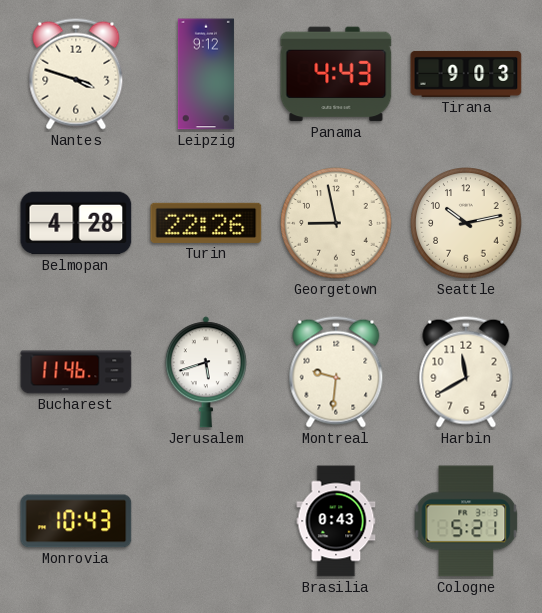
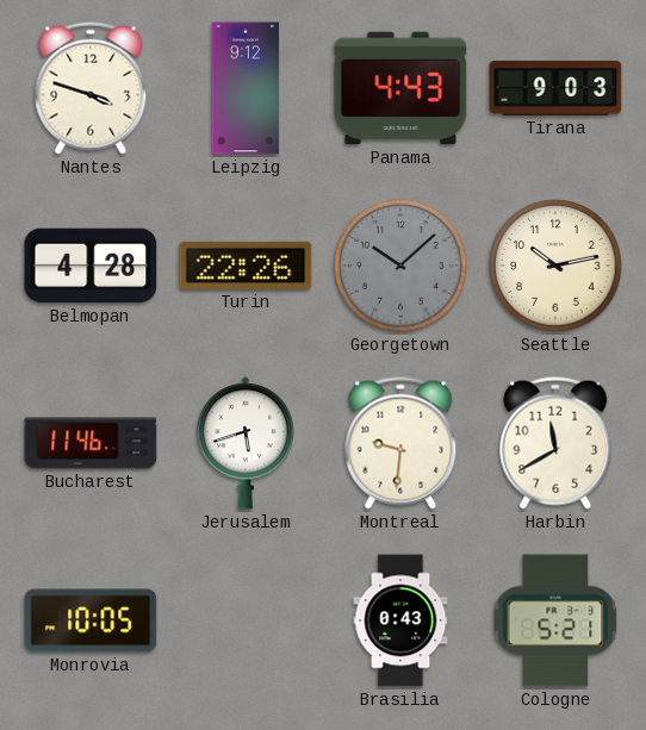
Georgetown: 8:58 -> 10:08 (400, 266)
Georgetown dial: cream -> grey (400, 266)
Monrovia: 10:43 -> 10:05 (91, 620)
